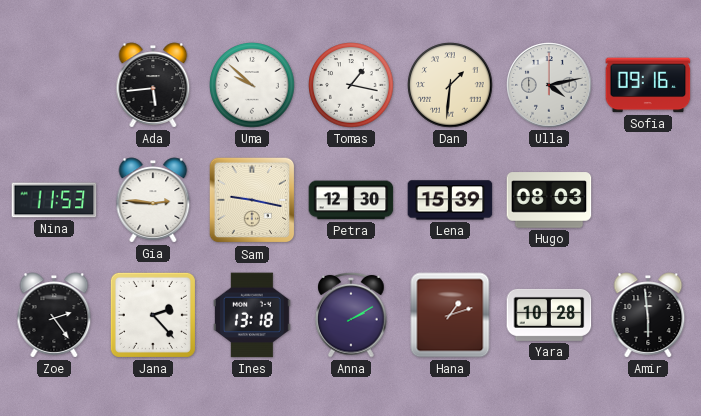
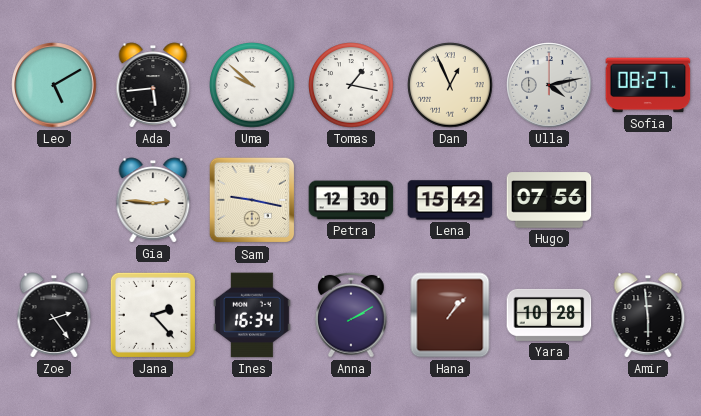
Leo: none -> 5:10 (54, 85)
Dan: 1:31 -> 12:56 (450, 85)
Sofia: 09:16 -> 08:27 (648, 85)
Nina: 11:53 -> none (54, 200)
Lena: 15:39 -> 15:42 (450, 200)
Hugo: 08:03 -> 07:56 (549, 200)
Ines: 13:18 -> 16:34 (252, 315)
Hana: 1:12 -> 1:07 (450, 315)
